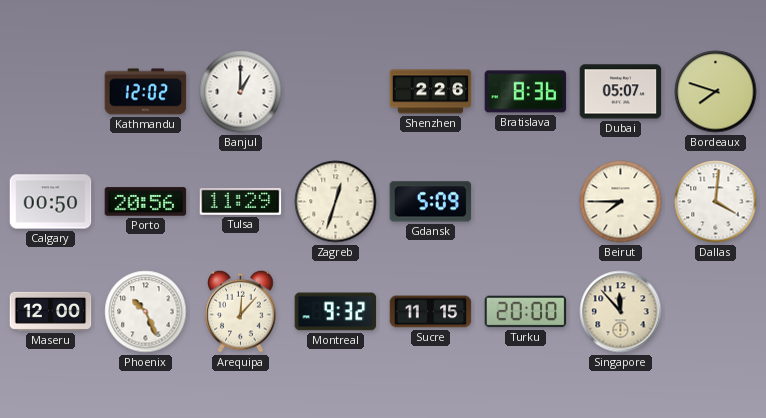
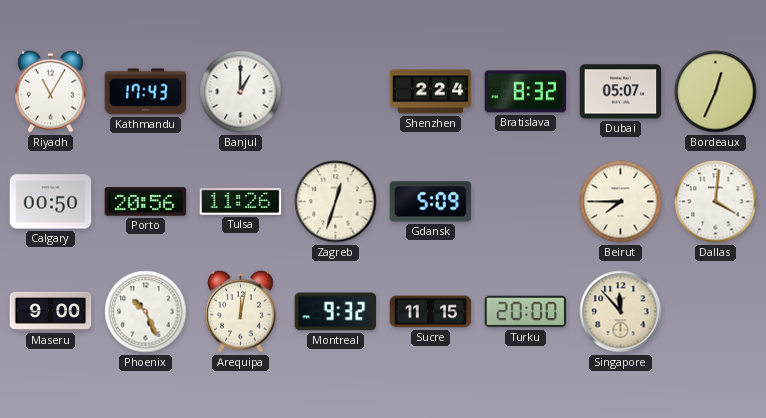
Riyadh: none -> 11:05 (51, 91)
Kathmandu: 12:02 -> 17:43 (146, 92)
Shenzhen: 2:26 -> 2:24 (431, 92)
Bratislava: 8:36 -> 8:32 (526, 92)
Bordeaux: 7:48 -> 12:34 (716, 92)
Tulsa: 11:29 -> 11:26 (241, 201)
Maseru: 12:00 -> 9:00 (51, 311)
Arequipa: 12:07 -> 12:02 (241, 311)
